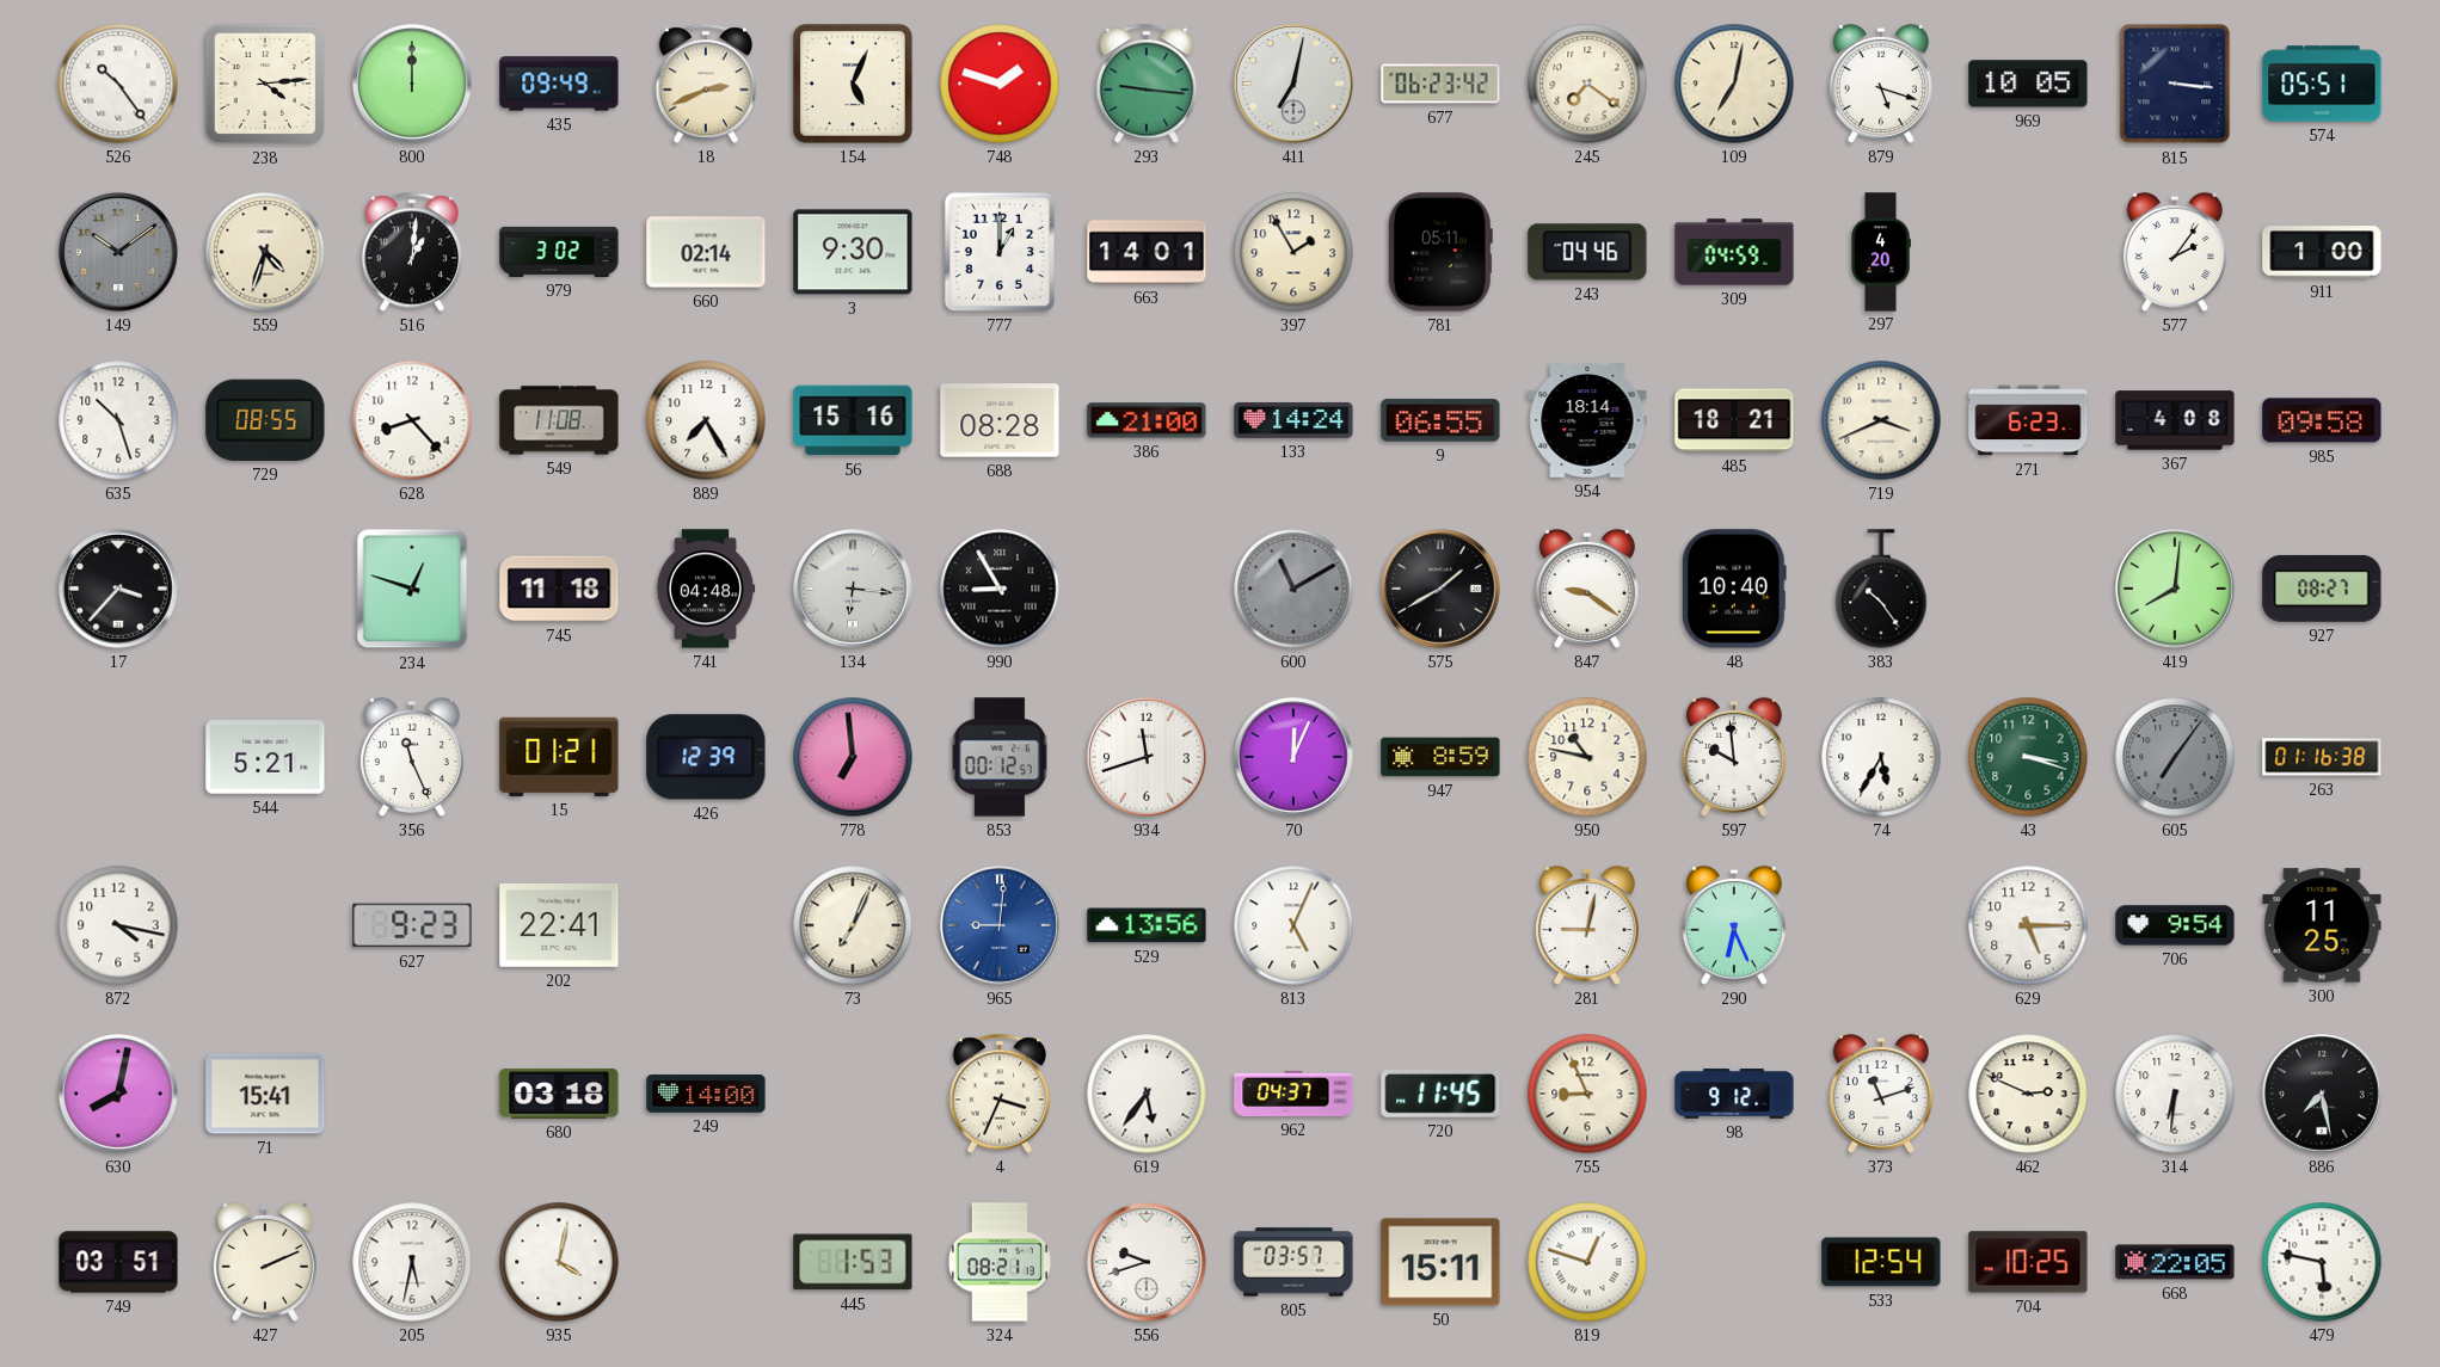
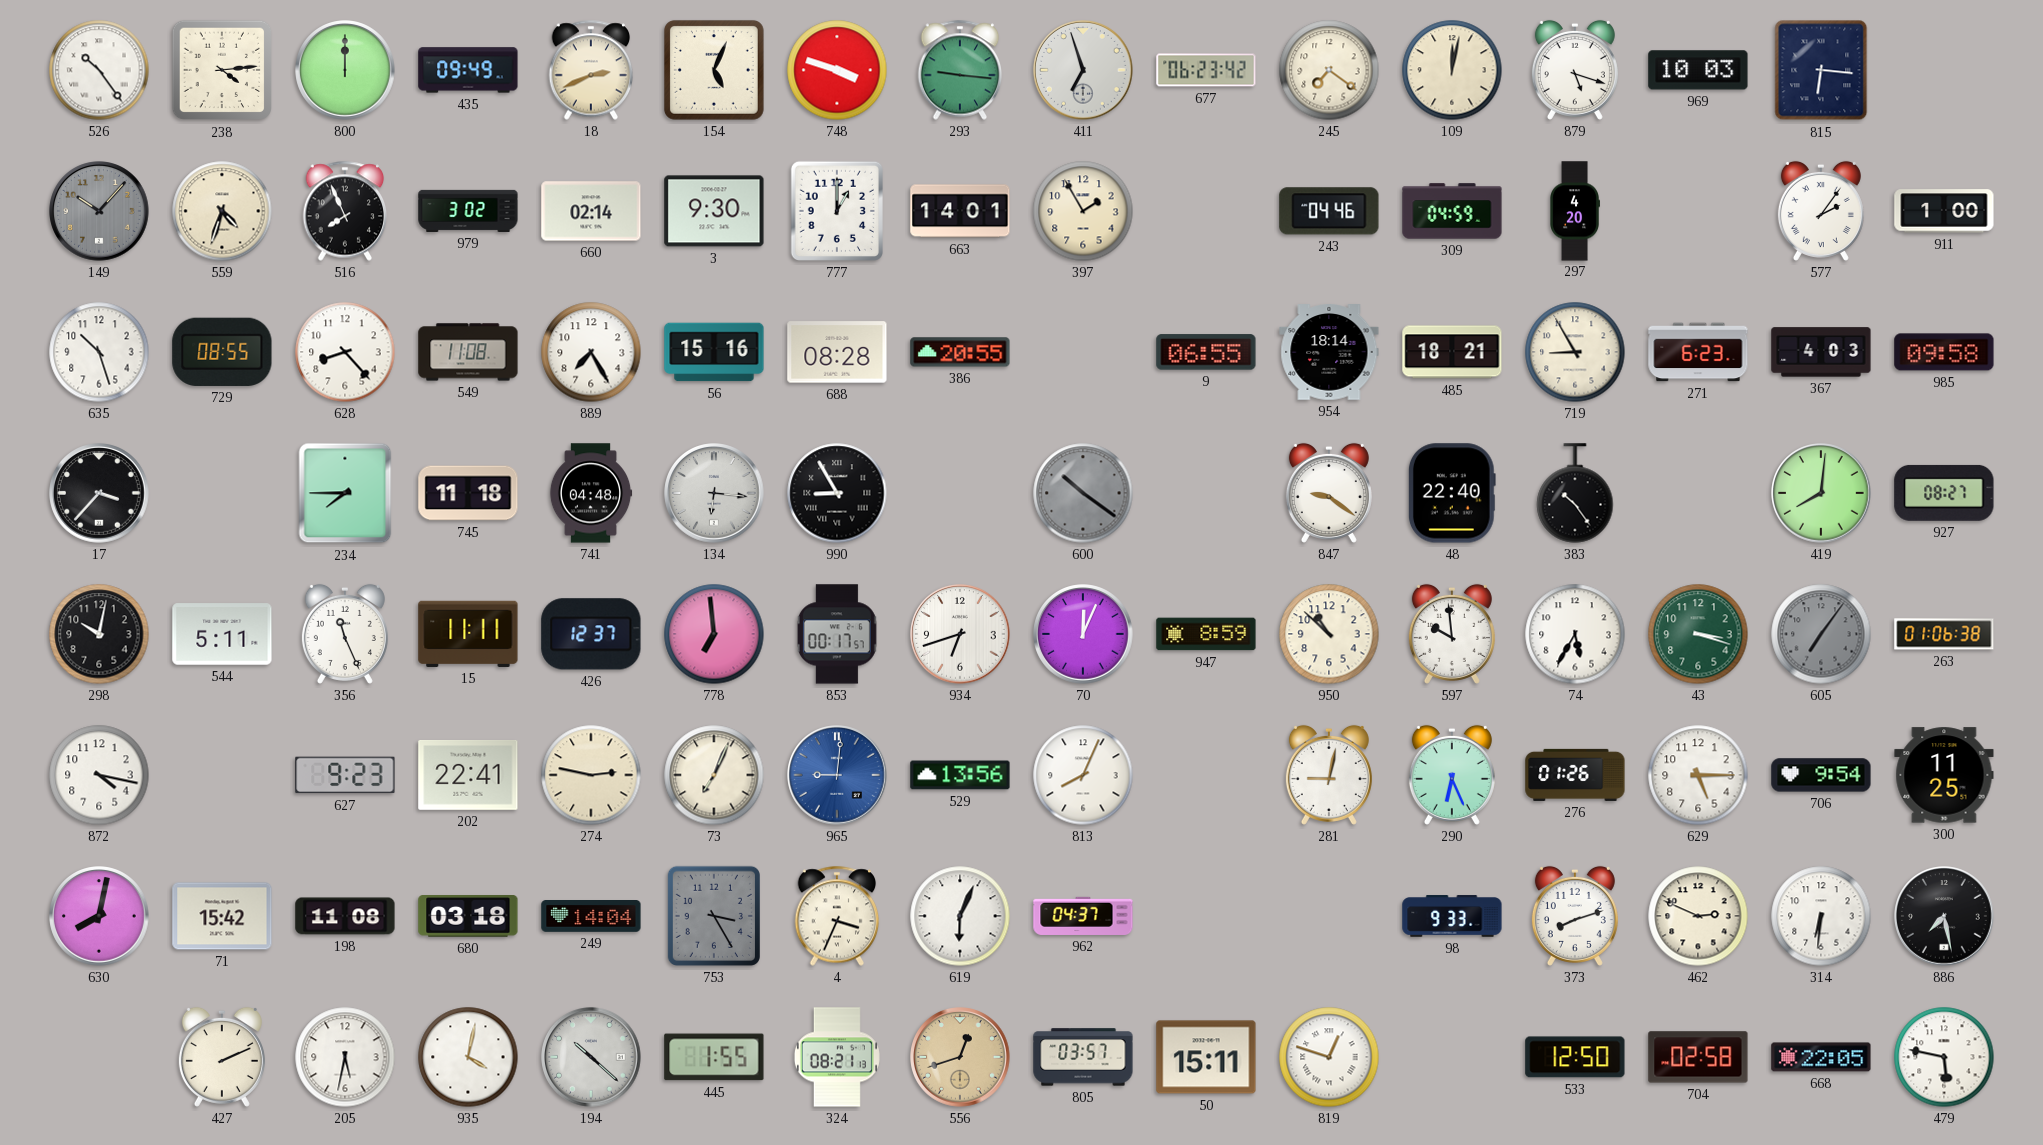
748: 1:48 -> 3:48 (837, 70)
411: 7:02 -> 6:57 (1083, 70)
109: 7:02 -> 12:02 (1452, 70)
969: 10:05 -> 10:03 (1698, 70)
815: 3:16 -> 6:16 (1821, 70)
574: 05:51 -> none (2322, 84)
149: 10:09 -> 10:07 (99, 211)
516: 1:01 -> 7:56 (345, 211)
781: 05:11 -> none (1440, 252)
386: 21:00 -> 20:55 (960, 352)
133: 14:24 -> none (1293, 420)
719: 3:41 -> 8:55 (1575, 352)
367: 4:08 -> 4:03 (1821, 352)
234: 12:48 -> 7:45 (345, 493)
600: 11:10 -> 10:21 (1083, 493)
575: 1:40 -> none (1440, 589)
48: 10:40 -> 22:40 (1452, 493)
298: none -> 10:02 (99, 634)
544: 5:21 -> 5:11 (222, 634)
15: 01:21 -> 11:11 (468, 634)
426: 12:39 -> 12:37 (591, 634)
853: 00:12 -> 00:17 (837, 634)
934: 11:42 -> 6:42 (960, 634)
950: 10:47 -> 10:52 (1329, 634)
263: 01:16 -> 01:06 (1944, 634)
274: none -> 2:47 (591, 775)
813: 5:04 -> 8:04 (1083, 775)
276: none -> 01:26 (1575, 775)
71: 15:41 -> 15:42 (222, 916)
198: none -> 11:08 (345, 916)
249: 14:00 -> 14:04 (591, 917)
753: none -> 3:25 (714, 916)
619: 5:36 -> 6:04 (960, 916)
720: 11:45 -> none (1440, 1095)
755: 8:56 -> none (1587, 1094)
98: 9:12 -> 9:33 (1452, 916)
373: 11:12 -> 8:12 (1575, 916)
749: 03:51 -> none (118, 1262)
194: none -> 10:22 (591, 1057)
445: 1:53 -> 1:55 (714, 1057)
556: 9:42 -> 12:42 (960, 1057)
556 dial: white -> champagne (960, 1057)
533: 12:54 -> 12:50 (1575, 1057)
704: 10:25 -> 02:58 (1698, 1057)
